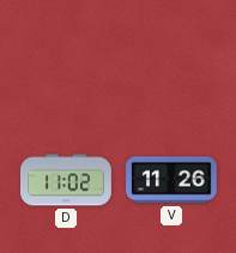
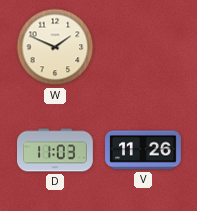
W: none -> 1:49 (55, 47)
D: 11:02 -> 11:03 (56, 150)
